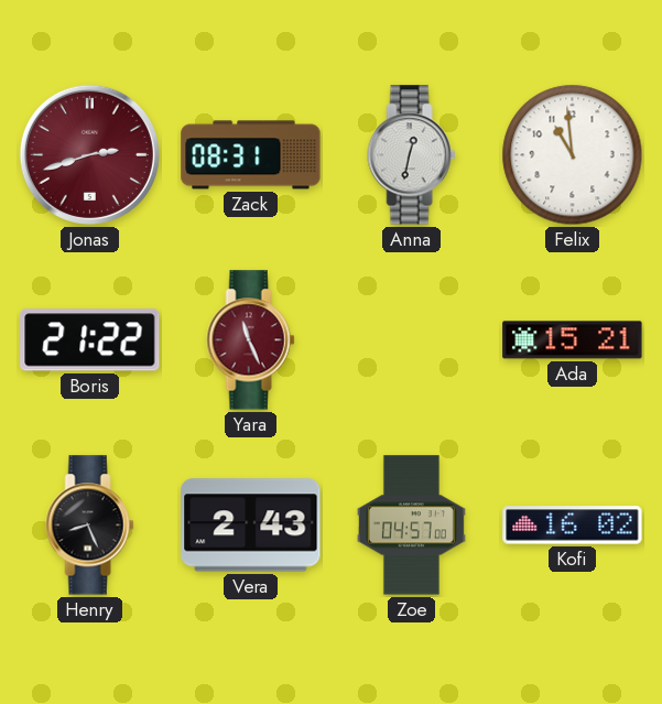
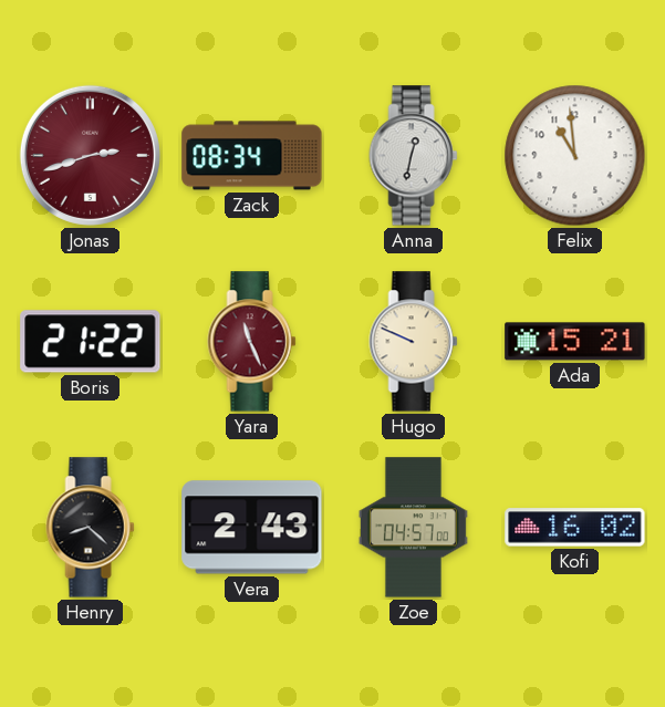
Zack: 08:31 -> 08:34 (252, 156)
Hugo: none -> 9:49 (414, 342)
Henry: 8:26 -> 8:22 (91, 528)
